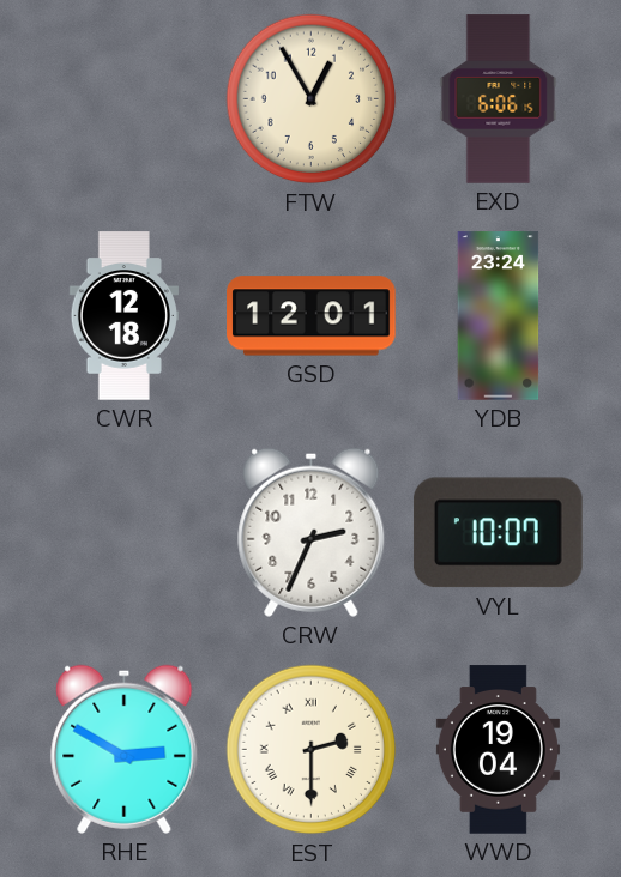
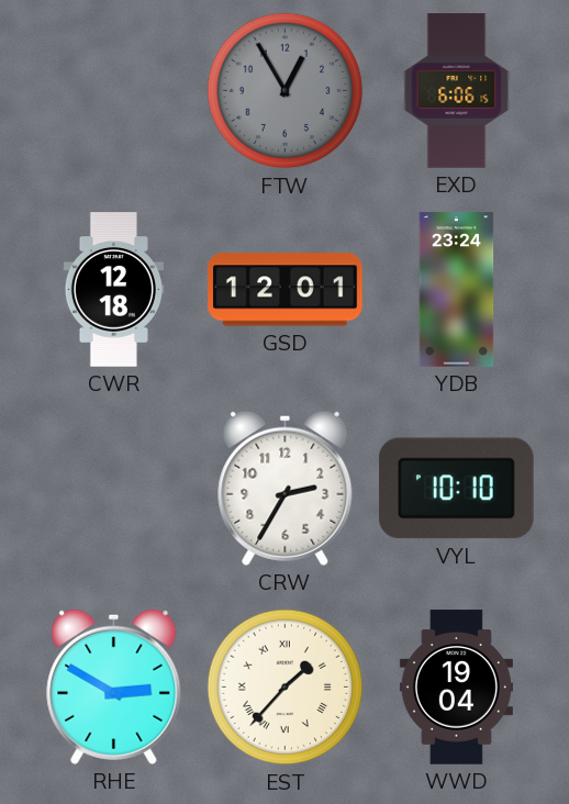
FTW dial: cream -> grey (286, 91)
CRW: 2:34 -> 2:35 (286, 488)
VYL: 10:07 -> 10:10 (456, 489)
EST: 2:30 -> 1:37 (286, 688)
